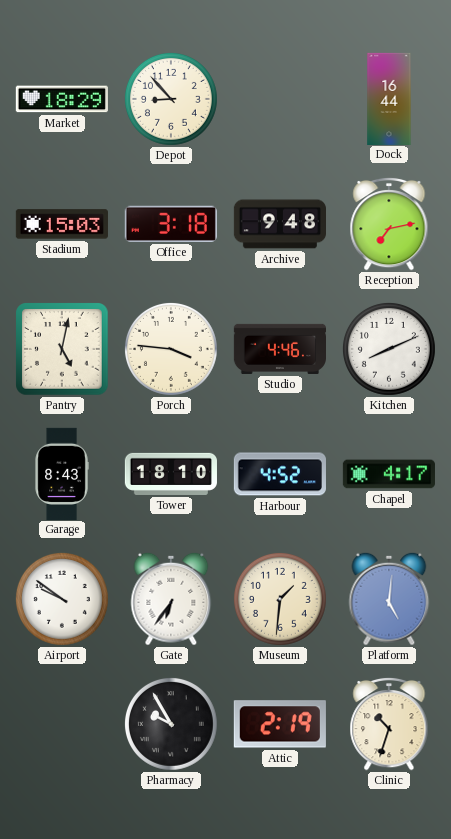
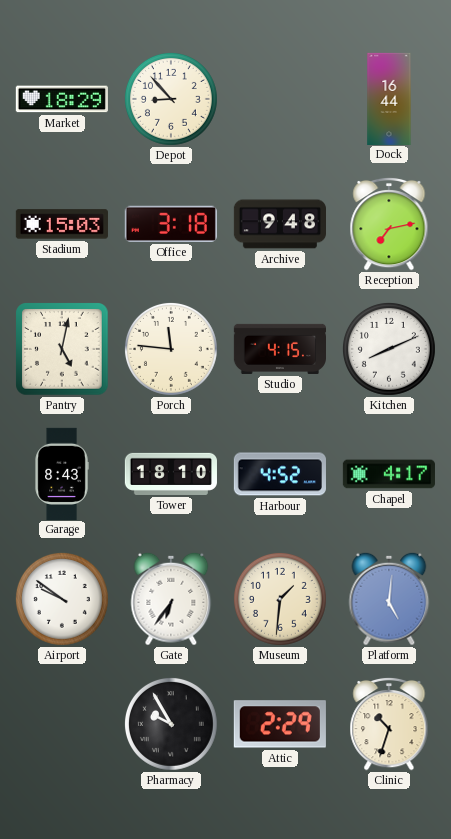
Porch: 3:46 -> 11:46 (171, 349)
Studio: 4:46 -> 4:15 (279, 349)
Attic: 2:19 -> 2:29 (280, 724)
